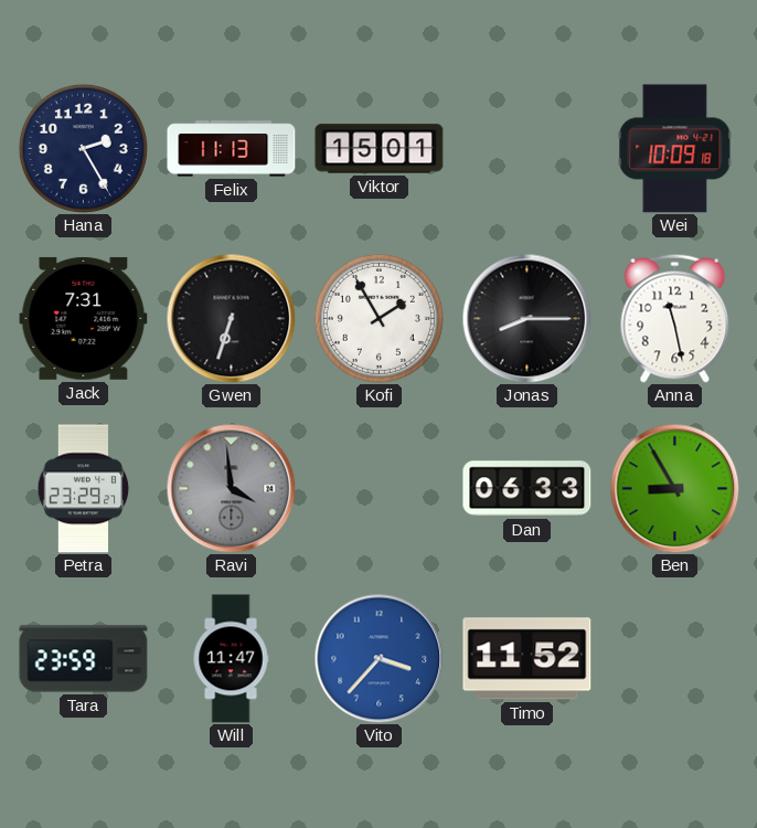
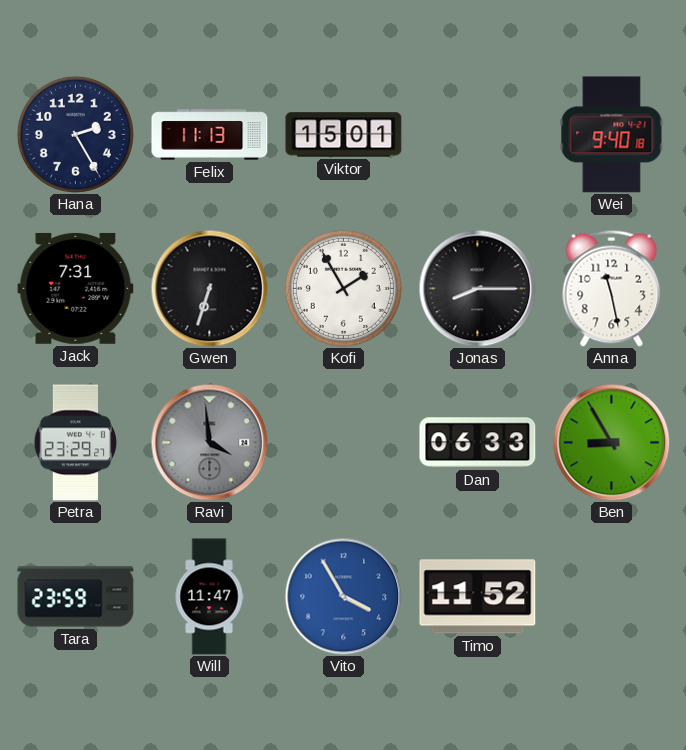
Wei: 10:09 -> 9:40 (612, 135)
Vito: 3:37 -> 3:55 (343, 596)
